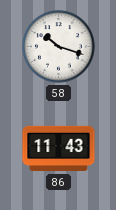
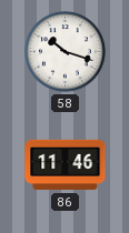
86: 11:43 -> 11:46 (66, 165)
